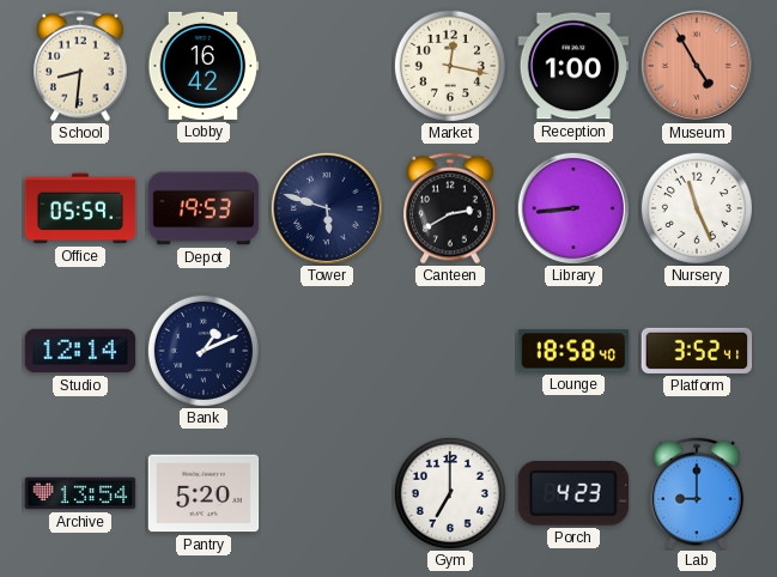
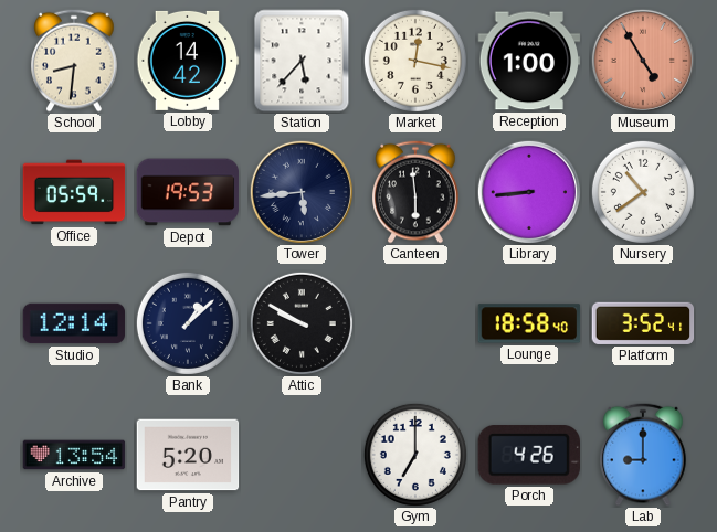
Lobby: 16:42 -> 14:42 (188, 61)
Station: none -> 5:37 (302, 61)
Tower: 5:48 -> 5:44 (302, 192)
Canteen: 2:40 -> 5:59 (415, 192)
Nursery: 11:26 -> 10:39 (643, 192)
Bank: 1:11 -> 1:08 (188, 323)
Attic: none -> 9:50 (302, 323)
Porch: 4:23 -> 4:26 (529, 456)
